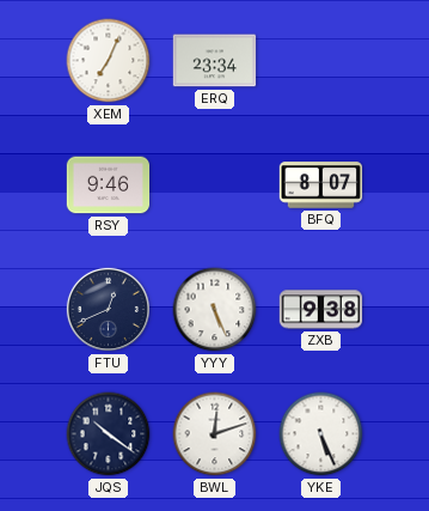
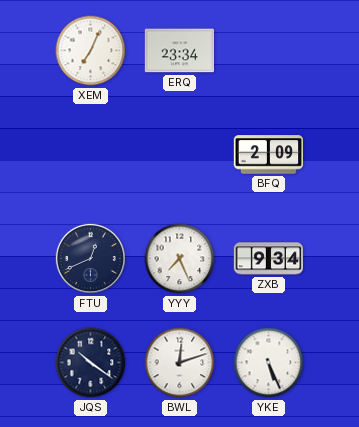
RSY: 9:46 -> none (109, 185)
BFQ: 8:07 -> 2:09 (269, 155)
YYY: 5:26 -> 7:26 (180, 259)
ZXB: 9:38 -> 9:34 (269, 259)
